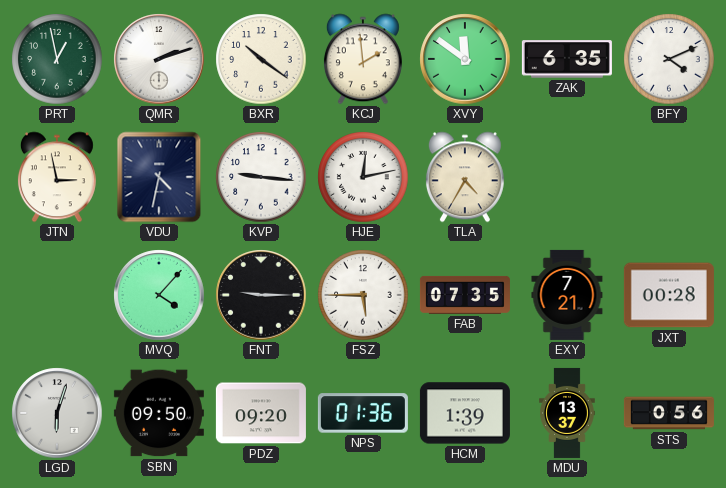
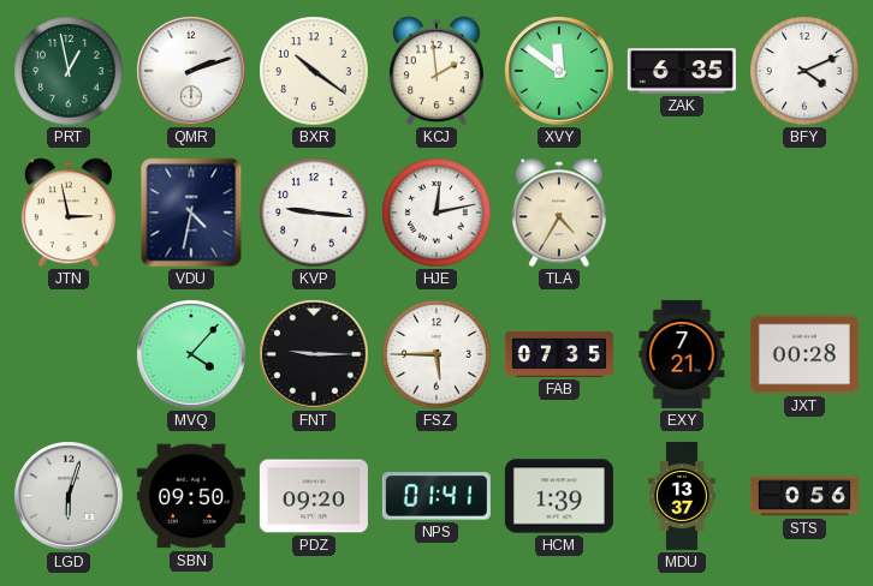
NPS: 01:36 -> 01:41 (437, 496)
